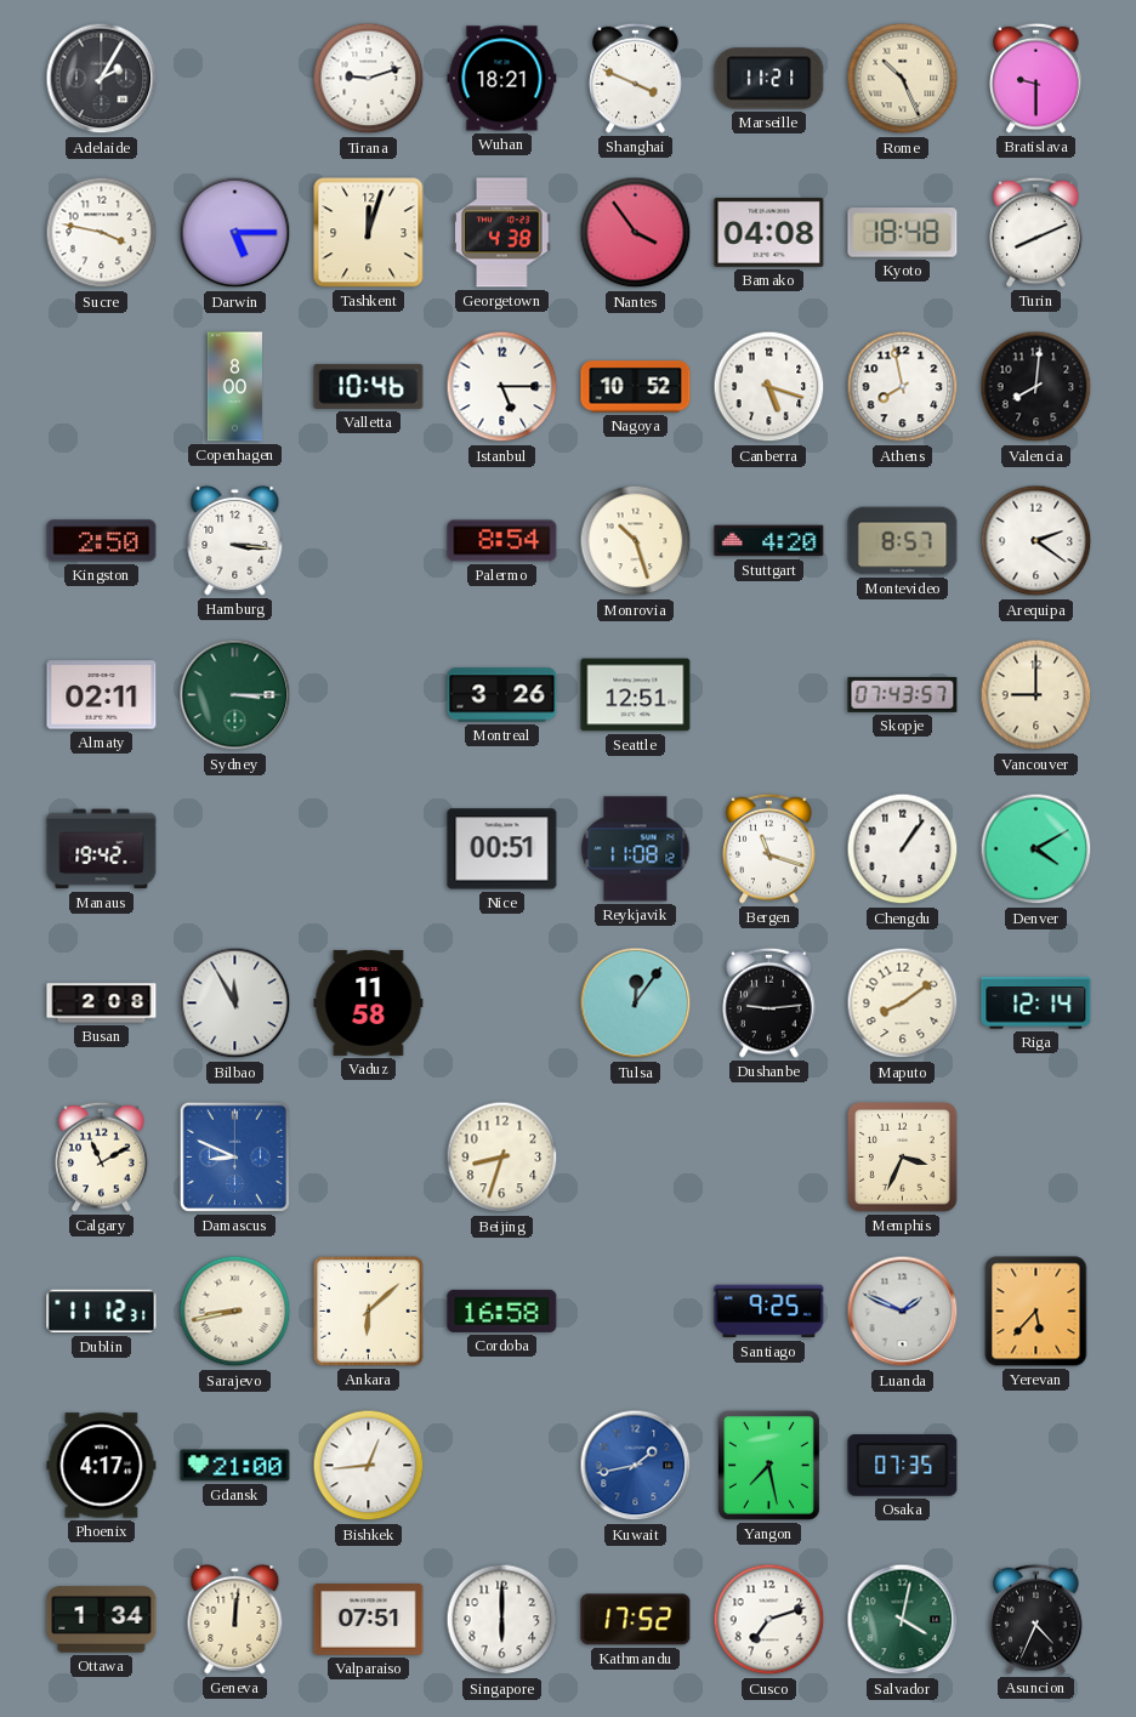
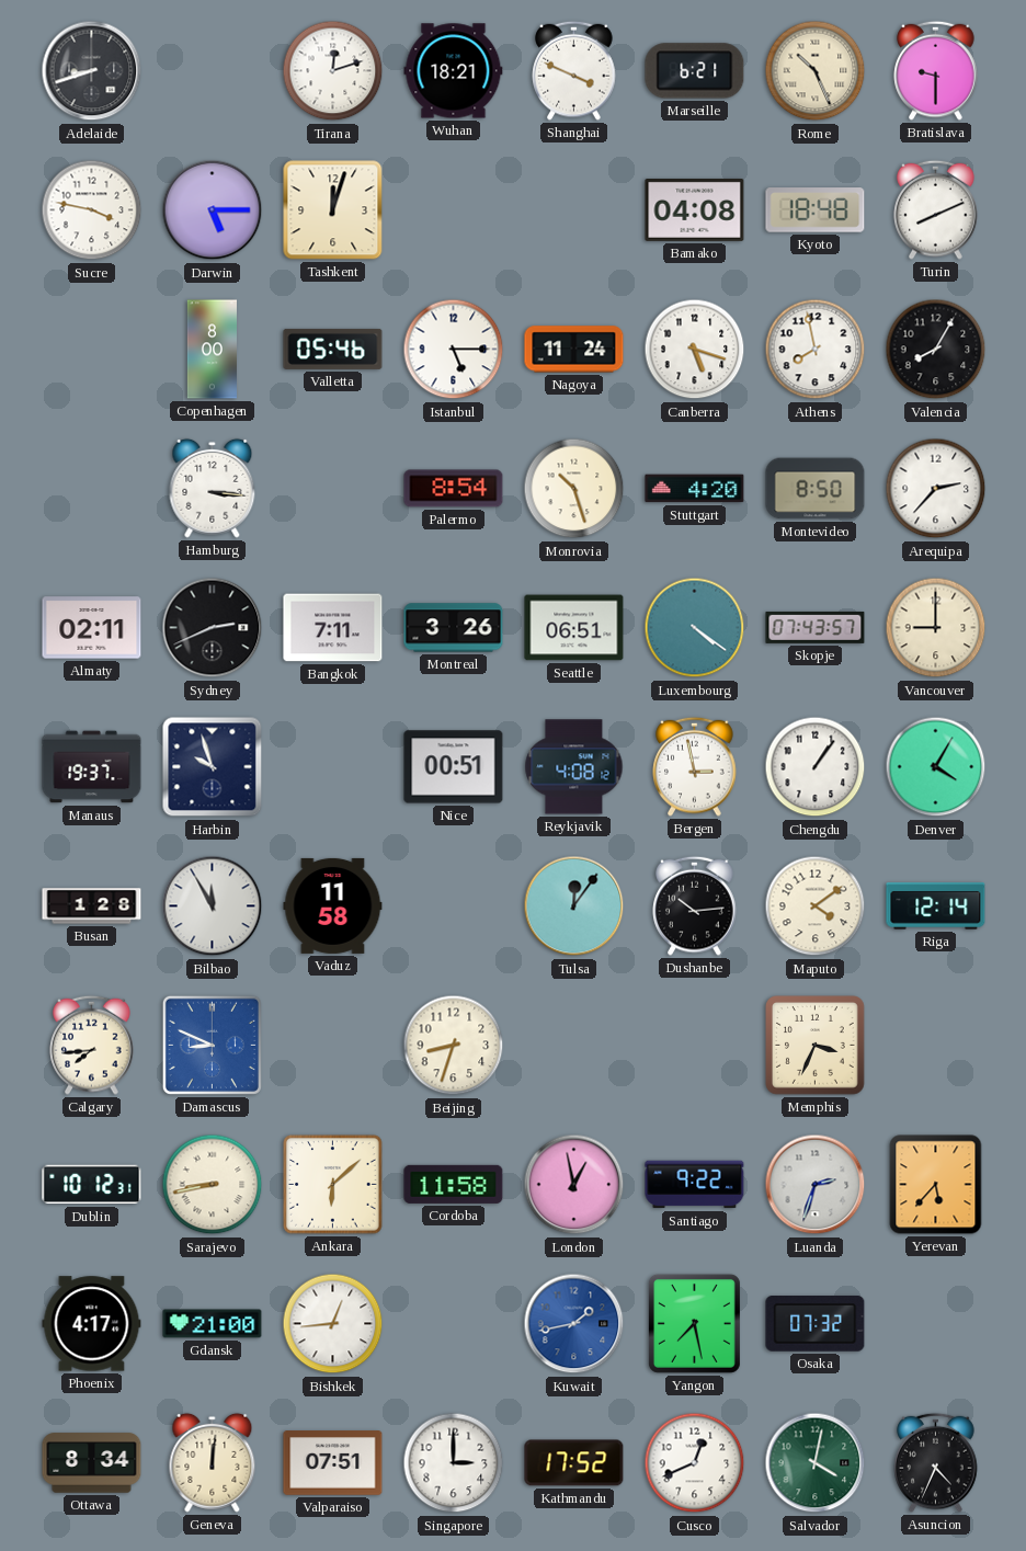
Adelaide: 2:05 -> 8:42 (92, 71)
Tirana: 9:12 -> 12:12 (333, 71)
Marseille: 11:21 -> 6:21 (695, 71)
Georgetown: 4:38 -> none (502, 233)
Nantes: 3:54 -> none (636, 233)
Valletta: 10:46 -> 05:46 (333, 349)
Nagoya: 10:52 -> 11:24 (574, 350)
Valencia: 8:01 -> 8:05 (936, 350)
Kingston: 2:50 -> none (102, 541)
Montevideo: 8:57 -> 8:50 (816, 489)
Arequipa: 2:21 -> 2:37 (936, 489)
Sydney: 3:15 -> 2:41 (213, 628)
Sydney dial: green -> black (213, 628)
Bangkok: none -> 7:11 (333, 628)
Seattle: 12:51 -> 06:51 (574, 628)
Luxembourg: none -> 4:21 (695, 628)
Manaus: 19:42 -> 19:37 (92, 767)
Harbin: none -> 9:57 (213, 767)
Reykjavik: 11:08 -> 4:08 (574, 767)
Bergen: 11:18 -> 2:58 (695, 766)
Denver: 4:10 -> 4:05 (936, 767)
Busan: 2:08 -> 1:28 (92, 906)
Dushanbe: 9:14 -> 10:14 (695, 905)
Maputo: 8:09 -> 4:09 (816, 906)
Calgary: 11:10 -> 7:44 (92, 1045)
Dublin: 11:12 -> 10:12 (92, 1185)
Cordoba: 16:58 -> 11:58 (454, 1184)
London: none -> 12:58 (574, 1185)
Santiago: 9:25 -> 9:22 (695, 1185)
Luanda: 1:49 -> 2:33 (816, 1185)
Osaka: 07:35 -> 07:32 (816, 1324)
Ottawa: 1:34 -> 8:34 (92, 1463)
Singapore: 6:00 -> 3:00 (454, 1463)
Cusco: 7:12 -> 12:41 (695, 1463)
